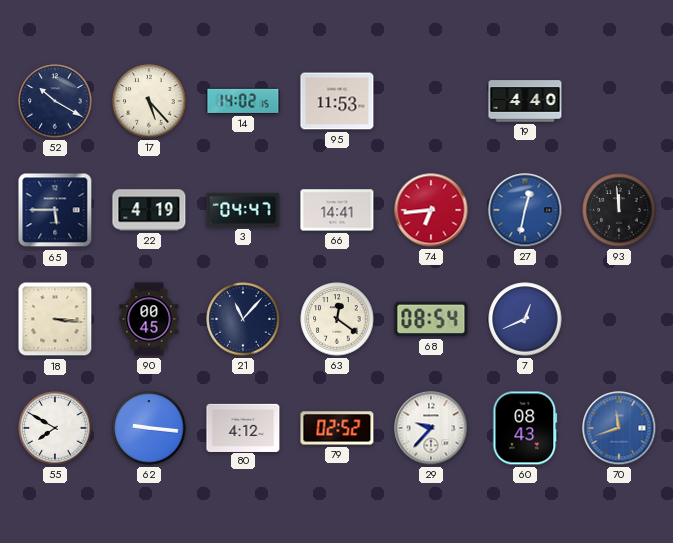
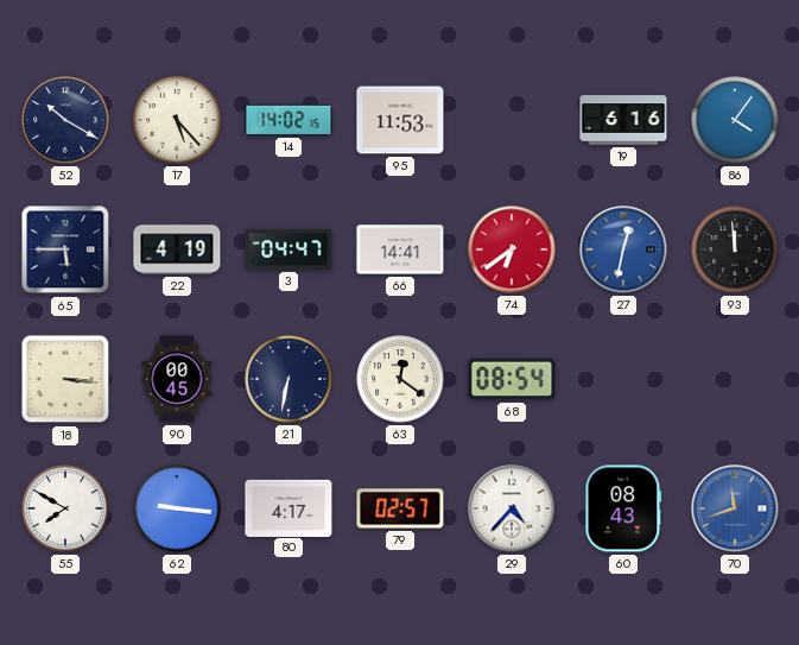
19: 4:40 -> 6:16 (623, 120)
86: none -> 4:06 (735, 120)
74: 6:44 -> 6:39 (512, 249)
21: 11:07 -> 6:32 (288, 379)
7: 12:41 -> none (525, 319)
80: 4:12 -> 4:17 (288, 507)
79: 02:52 -> 02:57 (400, 508)
29: 9:37 -> 4:37 (512, 508)
